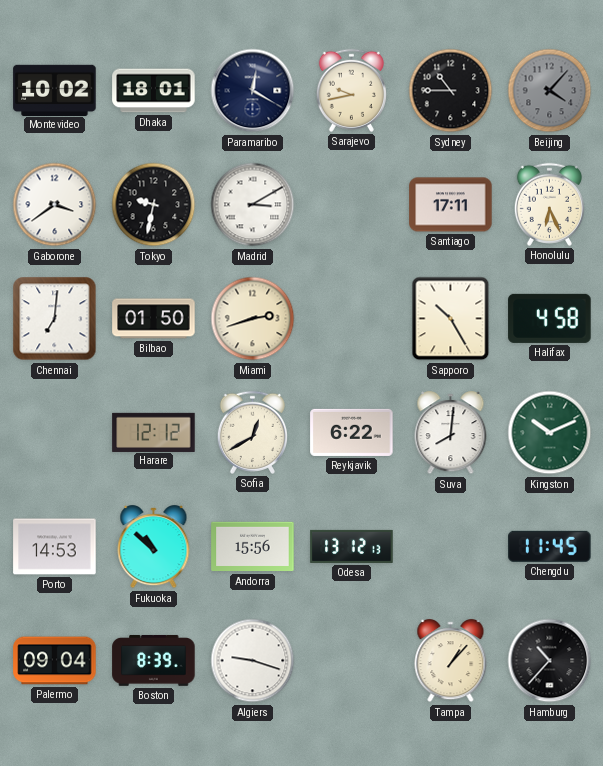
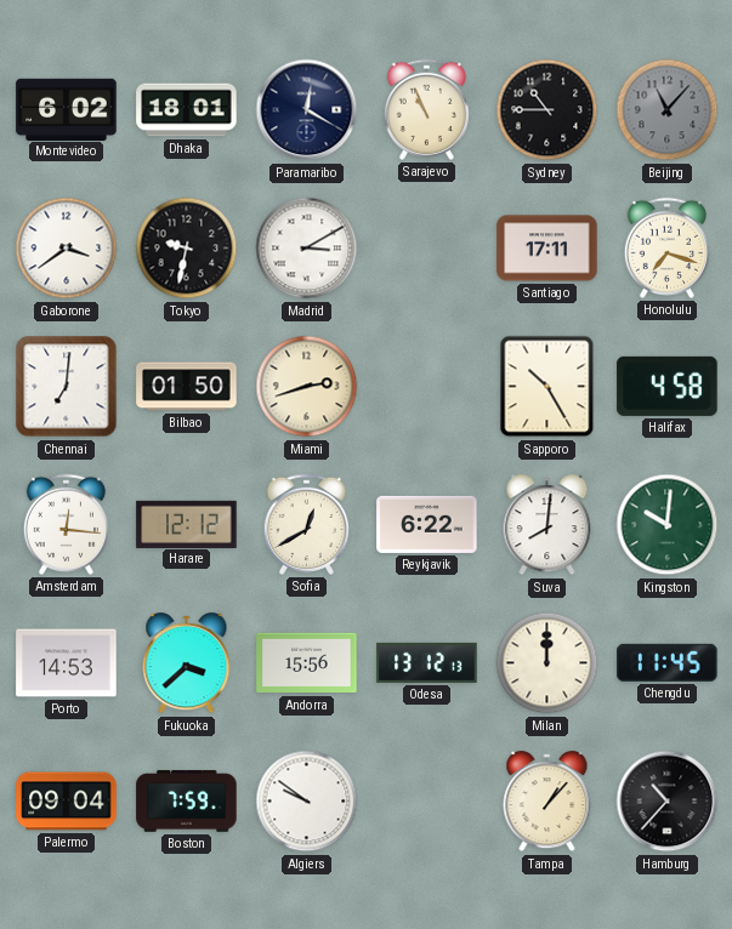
Montevideo: 10:02 -> 6:02 (67, 109)
Sarajevo: 9:43 -> 10:56 (426, 109)
Beijing: 4:07 -> 11:07 (668, 110)
Honolulu: 6:26 -> 7:18 (666, 247)
Amsterdam: none -> 12:16 (66, 524)
Kingston: 10:11 -> 10:01 (668, 525)
Fukuoka: 10:52 -> 3:38 (187, 663)
Milan: none -> 12:00 (547, 663)
Boston: 8:39 -> 7:59 (187, 802)
Algiers: 9:18 -> 9:51 (307, 802)
